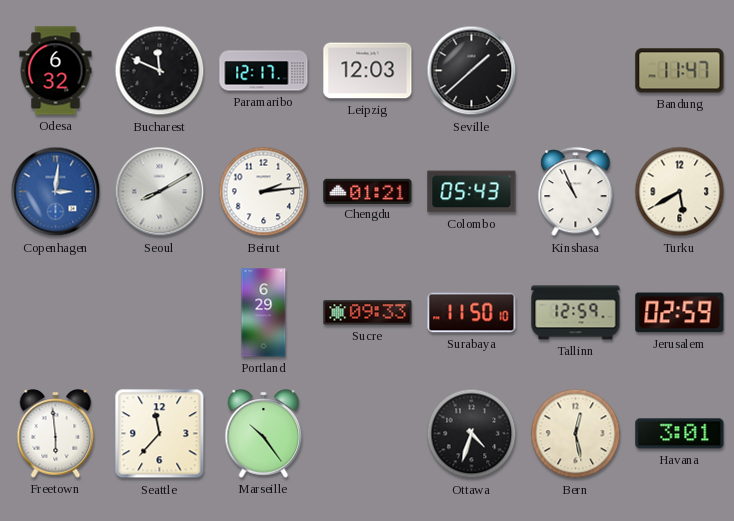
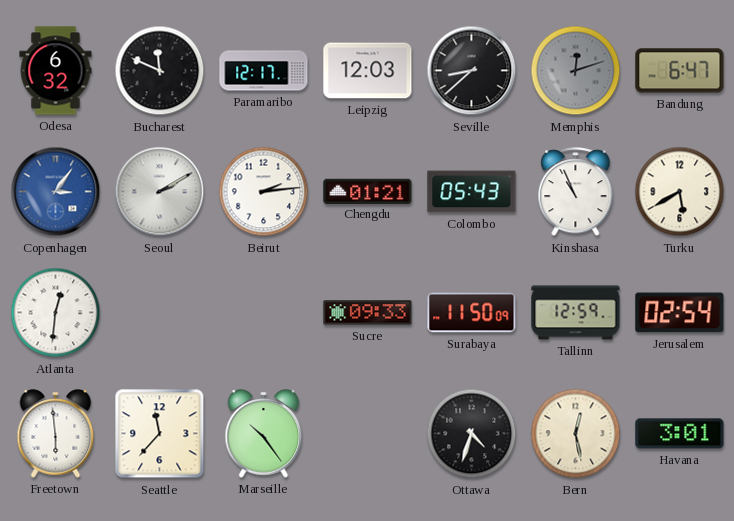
Seville: 1:38 -> 8:38 (472, 71)
Memphis: none -> 12:12 (576, 71)
Bandung: 11:47 -> 6:47 (680, 71)
Copenhagen: 3:01 -> 3:06 (56, 192)
Seoul: 8:10 -> 2:10 (160, 192)
Atlanta: none -> 12:31 (56, 313)
Portland: 6:29 -> none (264, 313)
Surabaya: 11:50:10 -> 11:50:09 (472, 313)
Jerusalem: 02:59 -> 02:54 (680, 313)
